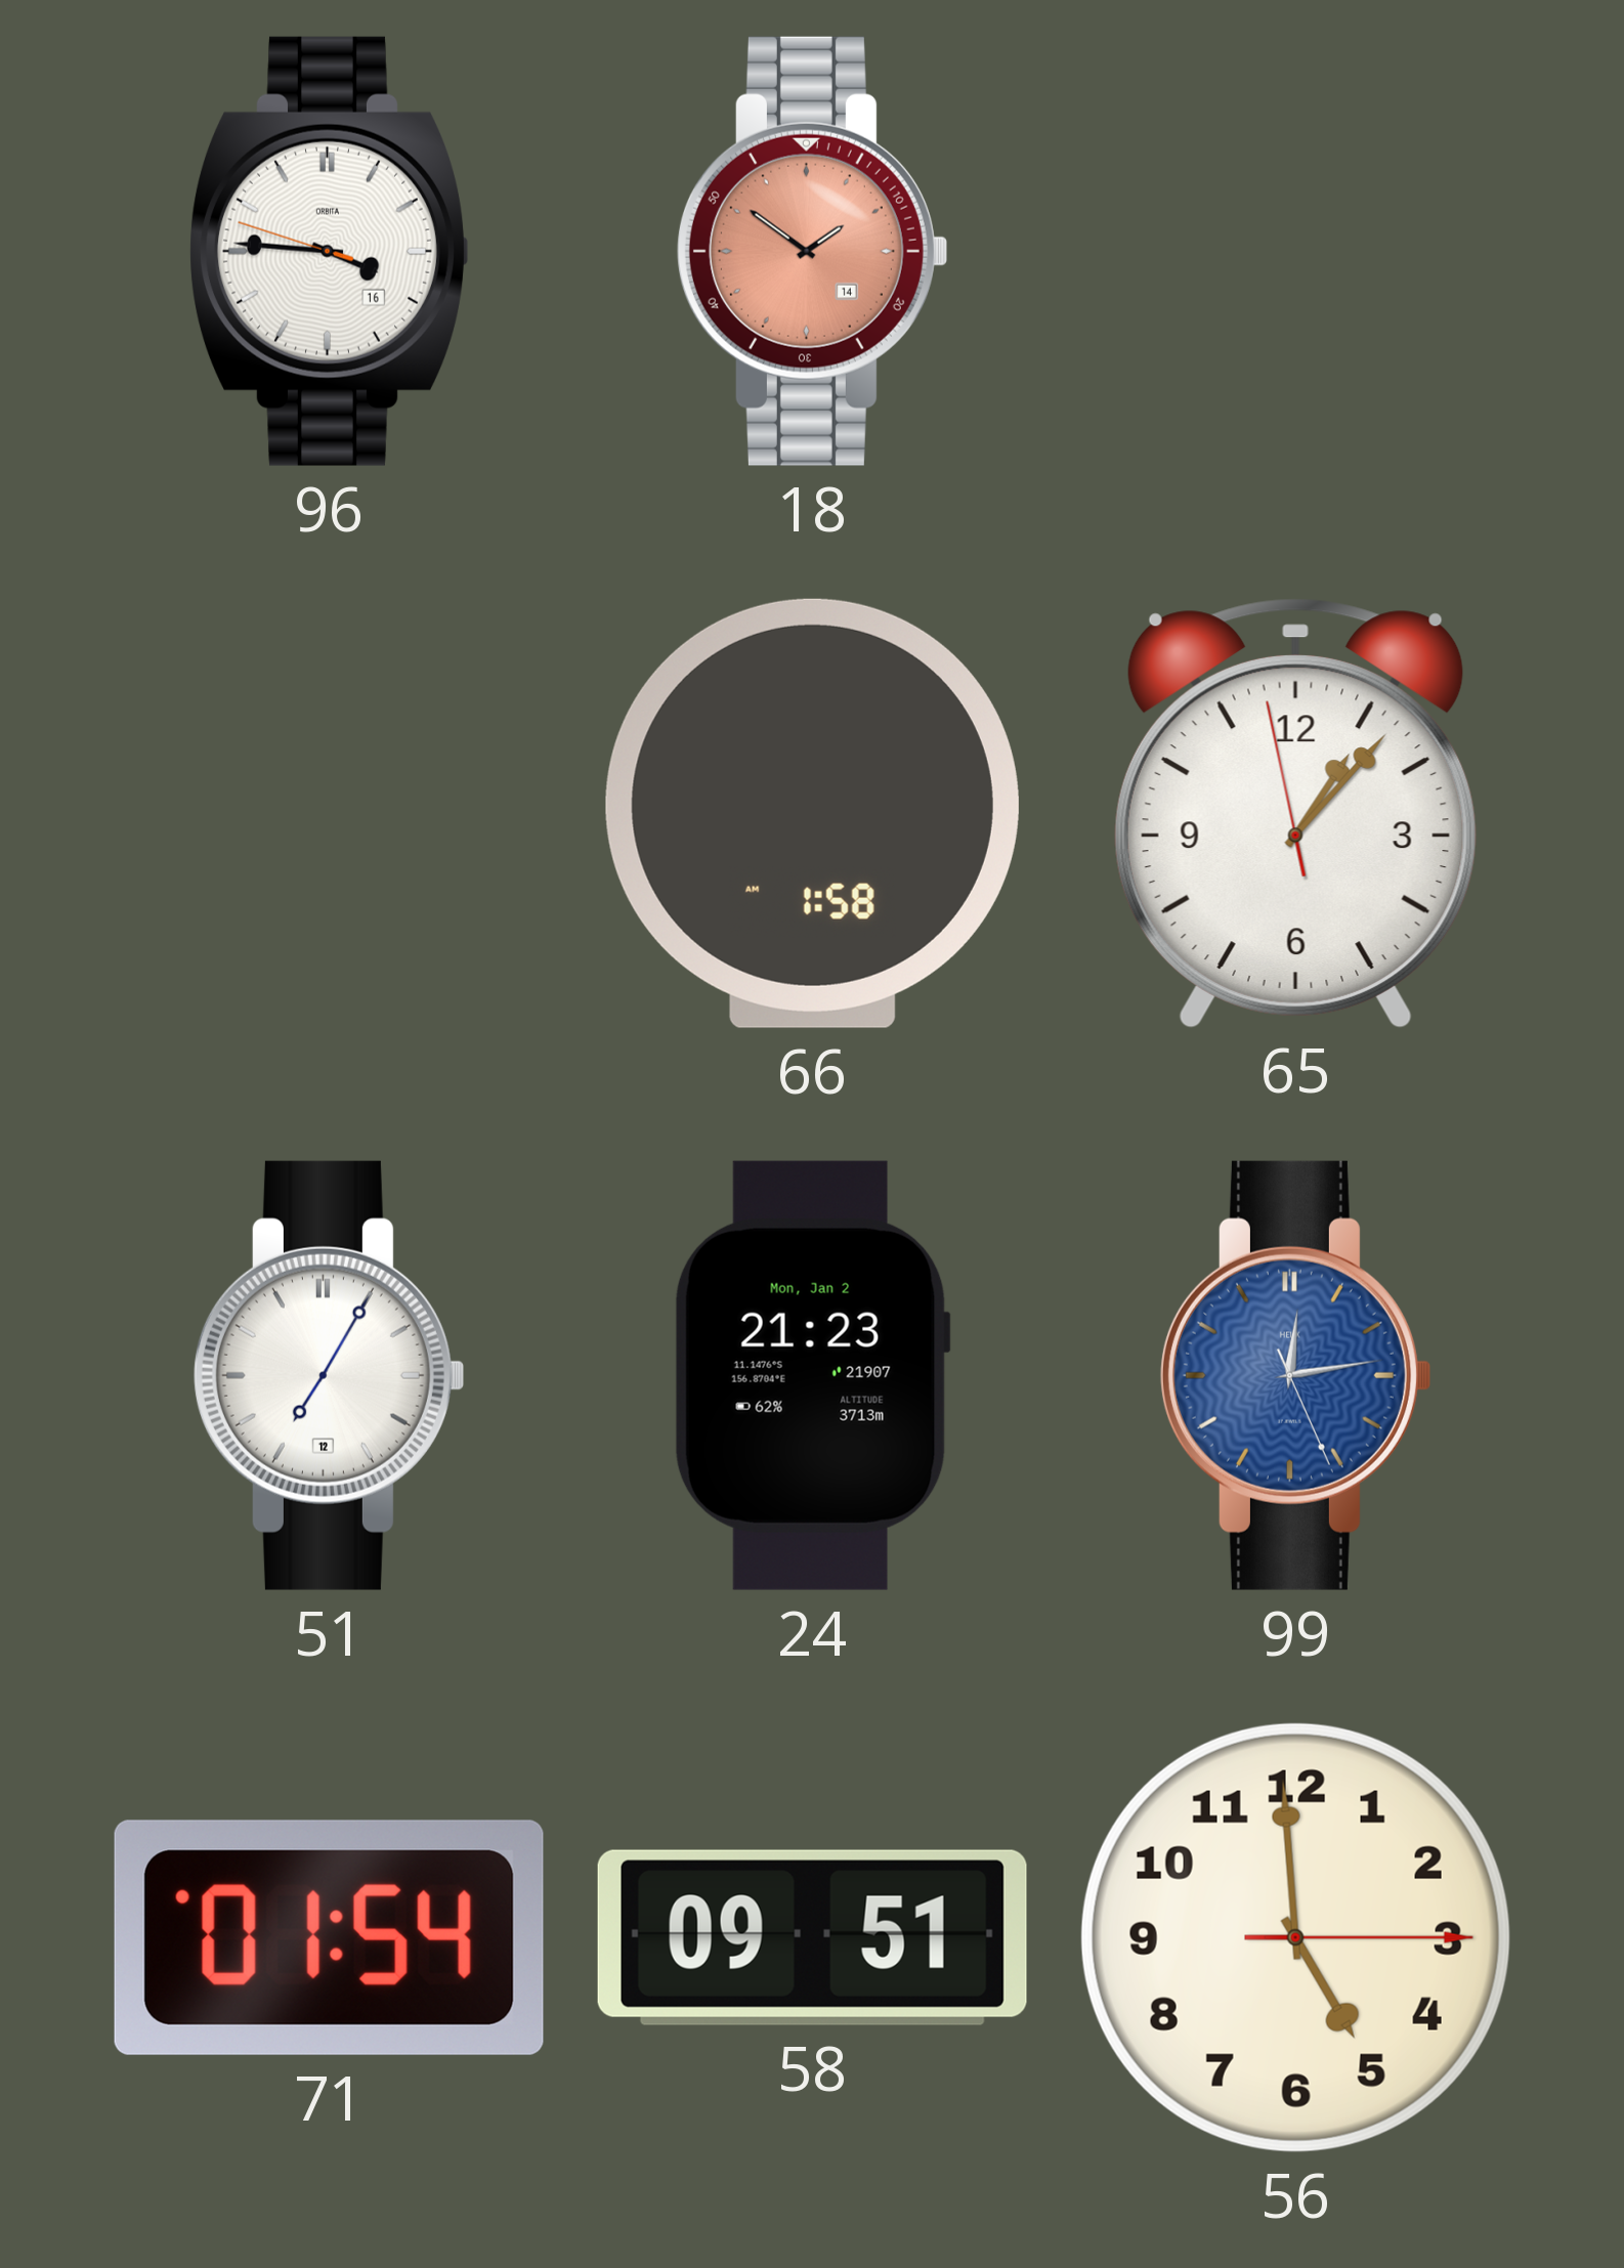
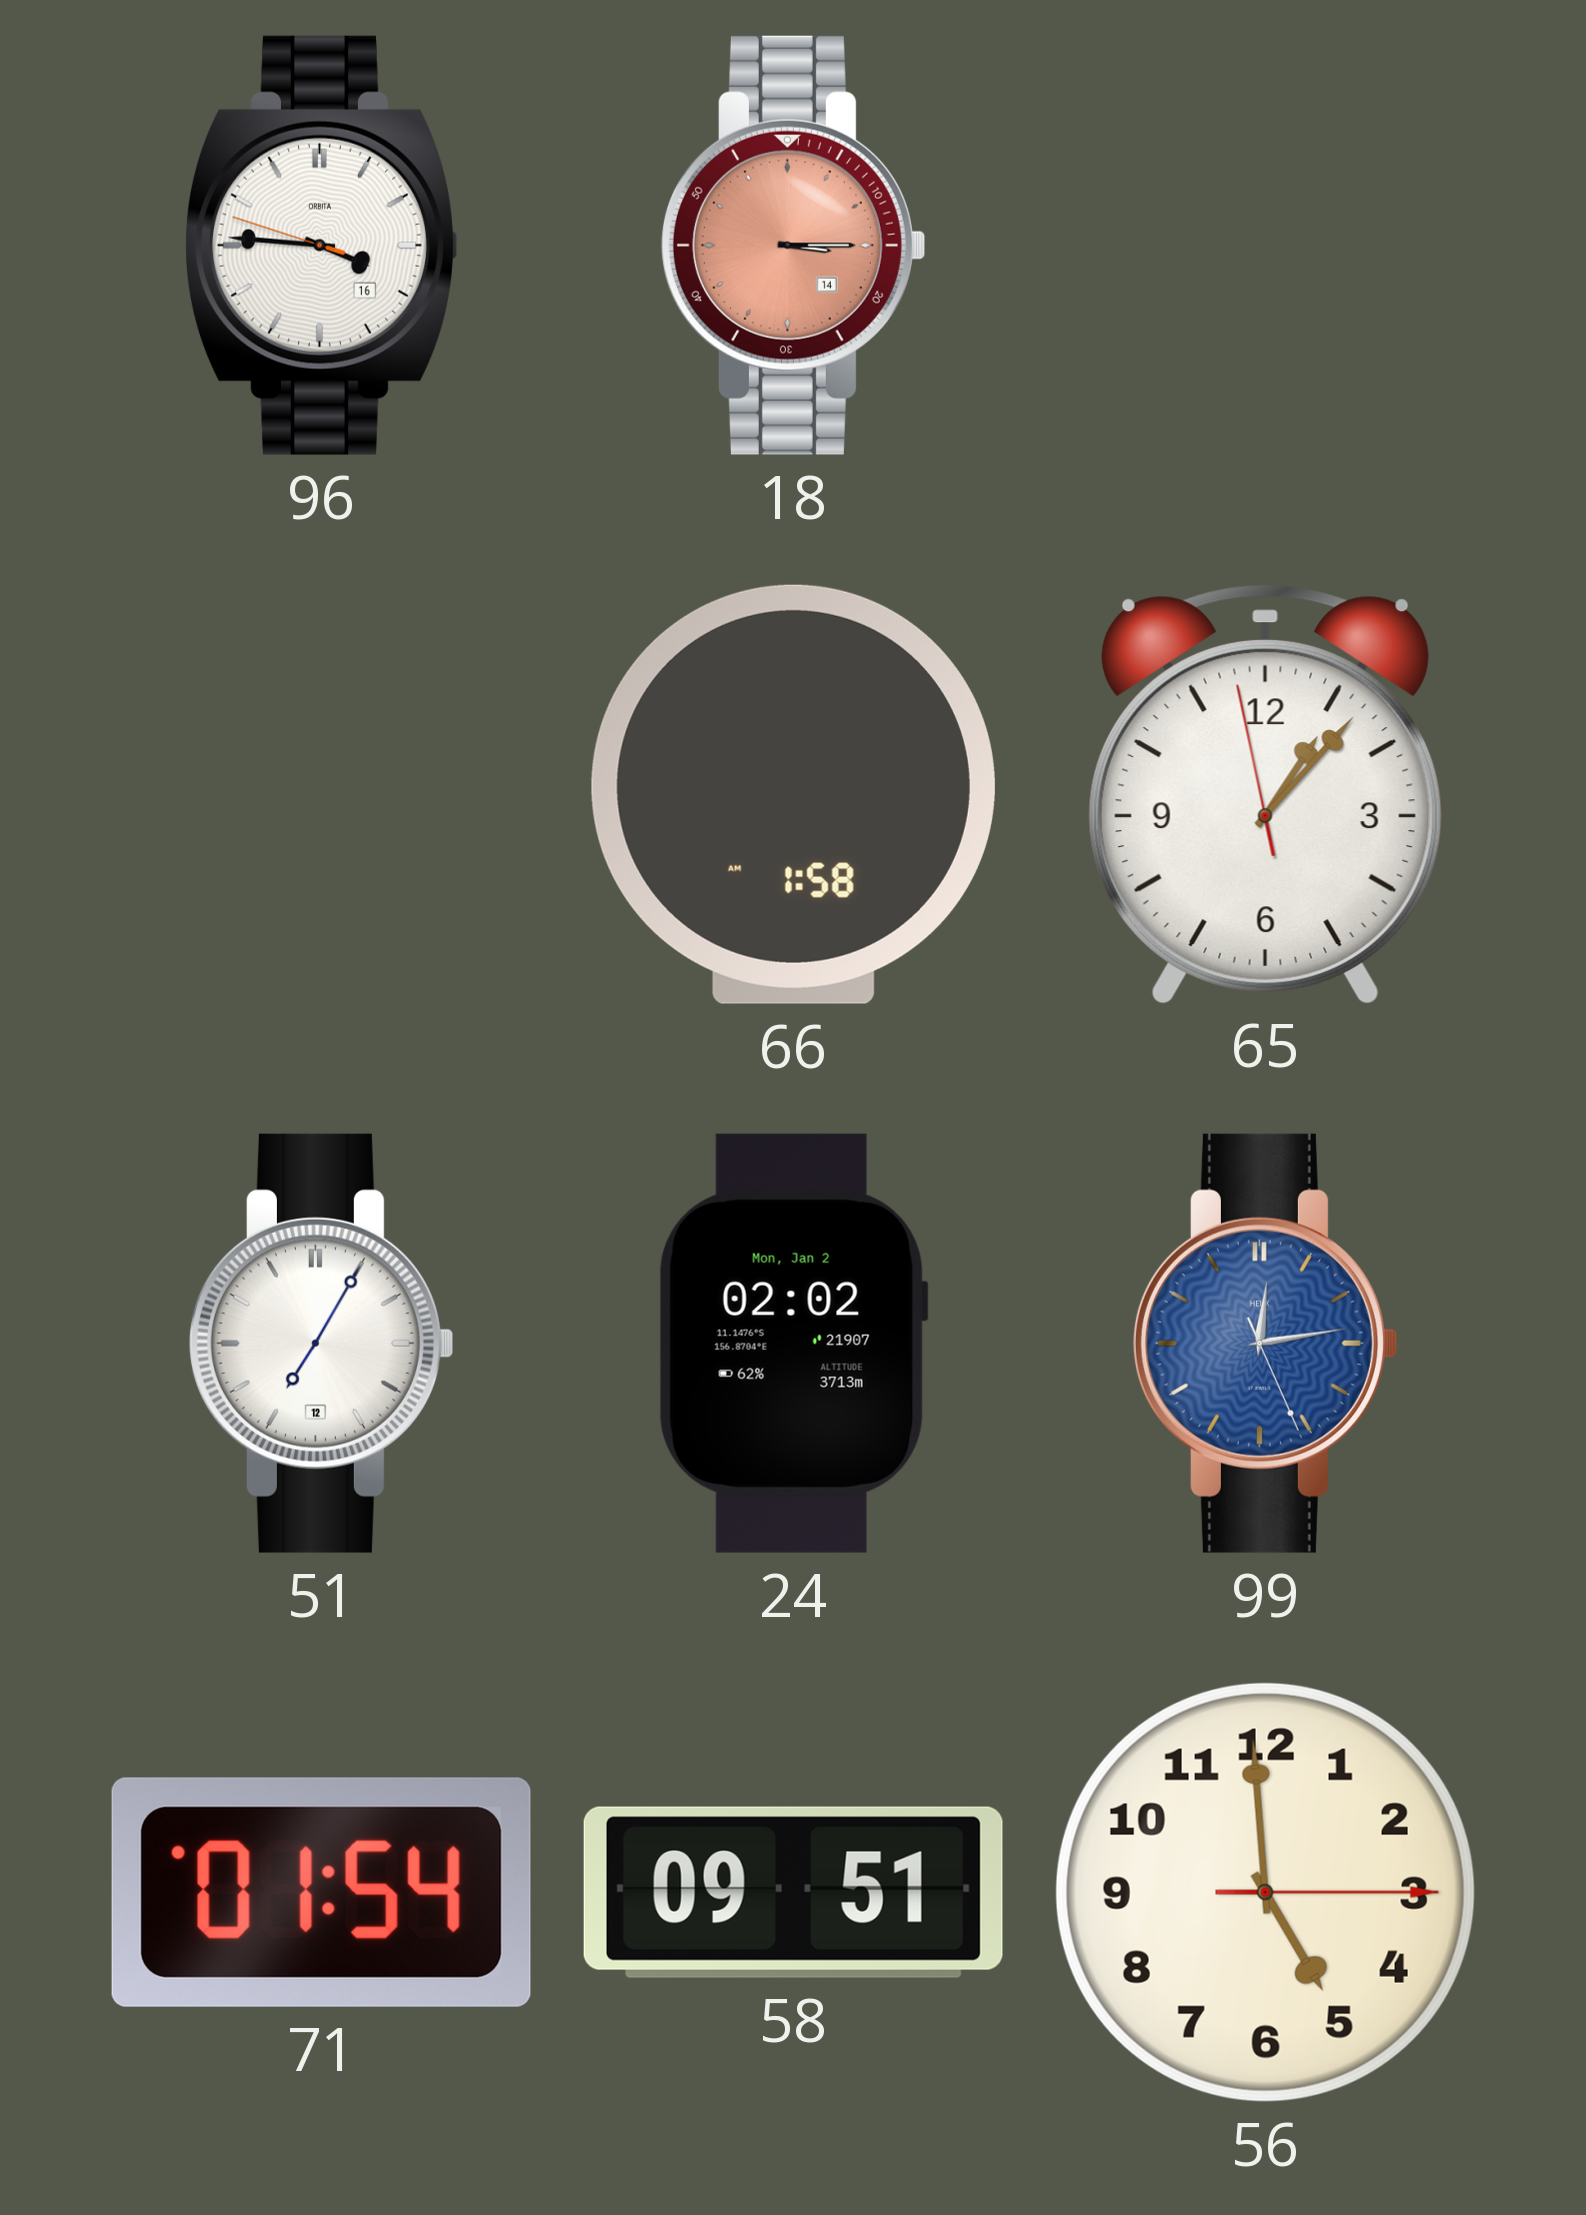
18: 1:51 -> 3:15 (793, 245)
24: 21:23 -> 02:02 (793, 1343)
